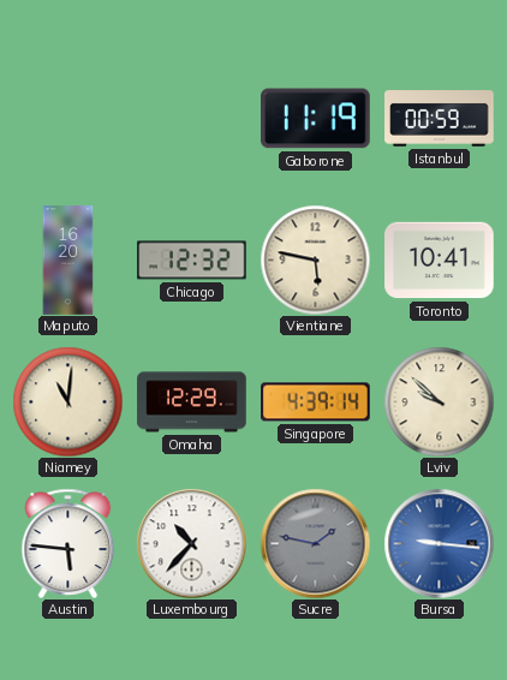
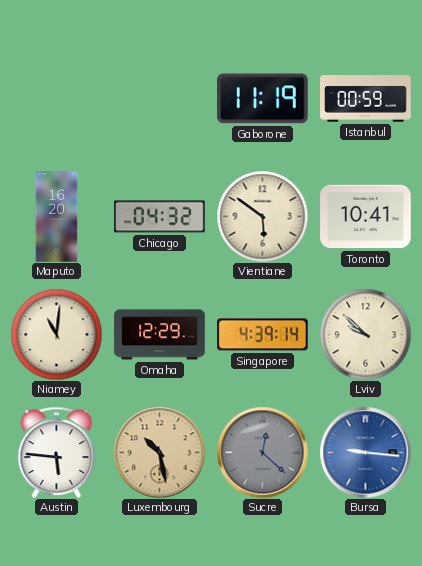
Chicago: 12:32 -> 04:32 (160, 217)
Vientiane: 5:47 -> 5:51 (262, 216)
Luxembourg: 10:37 -> 10:28 (159, 452)
Luxembourg dial: white -> champagne (159, 452)
Sucre: 1:47 -> 12:22 (262, 452)
